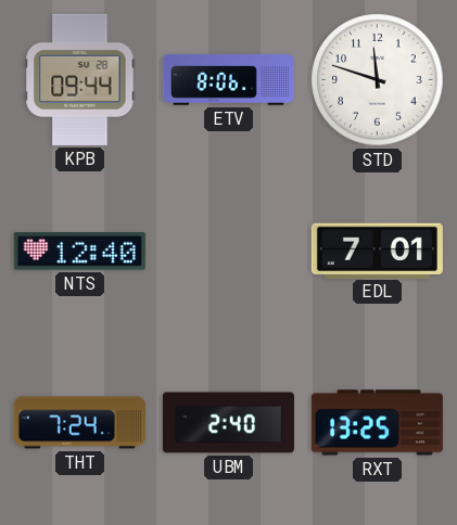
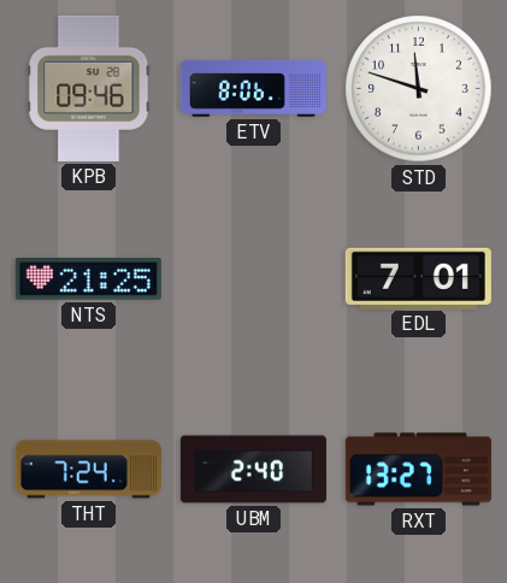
KPB: 09:44 -> 09:46 (89, 88)
NTS: 12:40 -> 21:25 (88, 279)
RXT: 13:25 -> 13:27 (418, 470)
